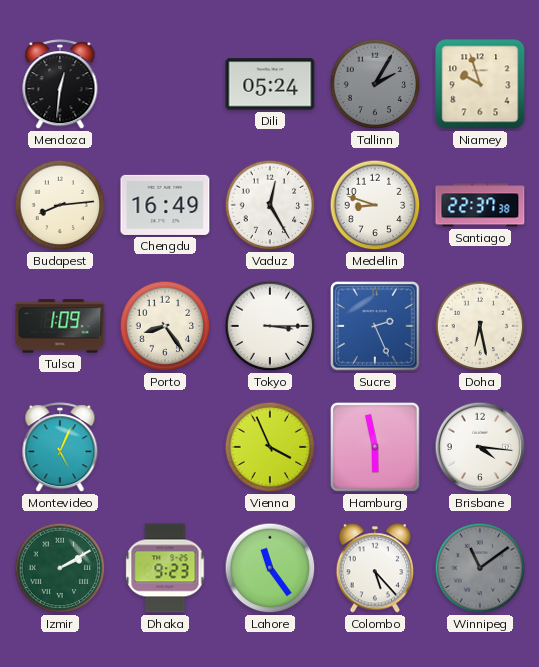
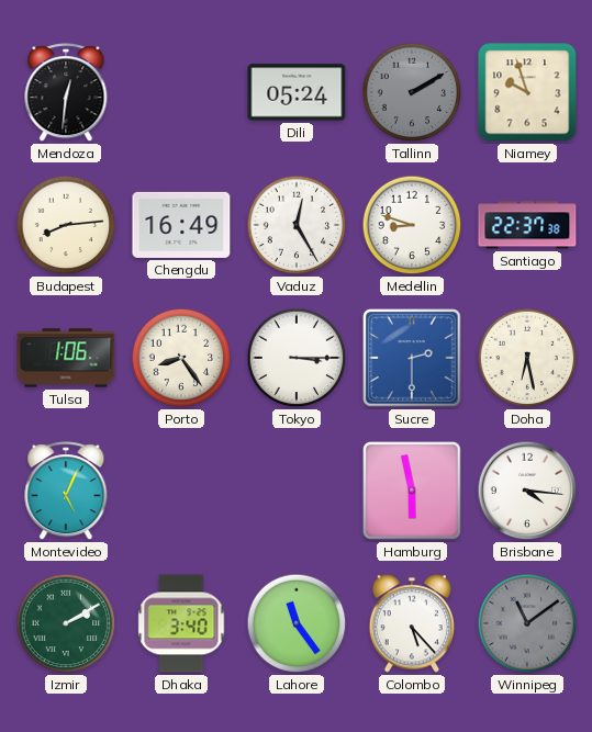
Tallinn: 2:05 -> 2:10 (412, 92)
Tulsa: 1:09 -> 1:06 (66, 358)
Sucre: 2:26 -> 2:30 (412, 358)
Vienna: 3:56 -> none (270, 447)
Dhaka: 9:23 -> 3:40 (181, 623)
